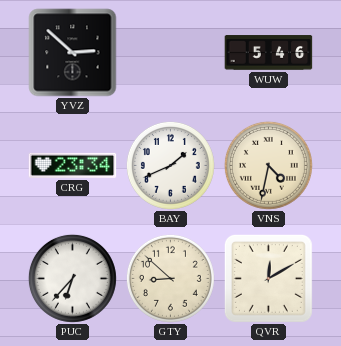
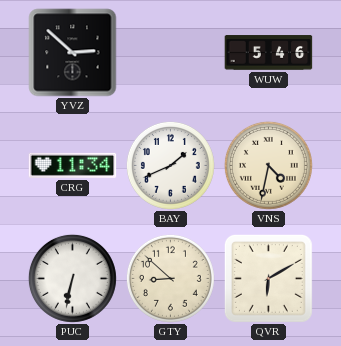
CRG: 23:34 -> 11:34 (73, 165)
PUC: 6:37 -> 6:32 (72, 278)
QVR: 12:10 -> 6:10 (268, 278)
